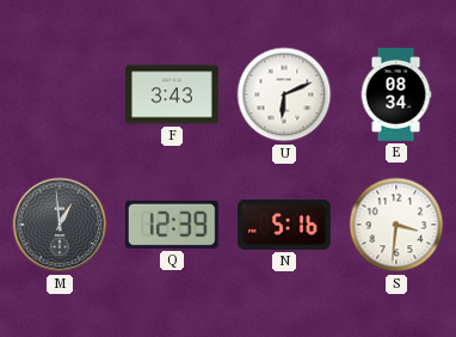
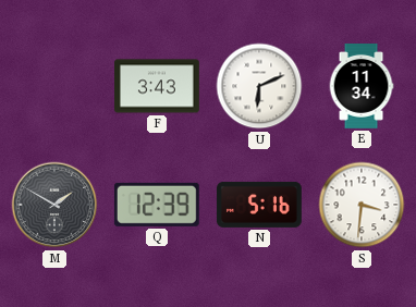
E: 08:34 -> 11:34 (362, 87)
M: 12:59 -> 1:50 (54, 205)
